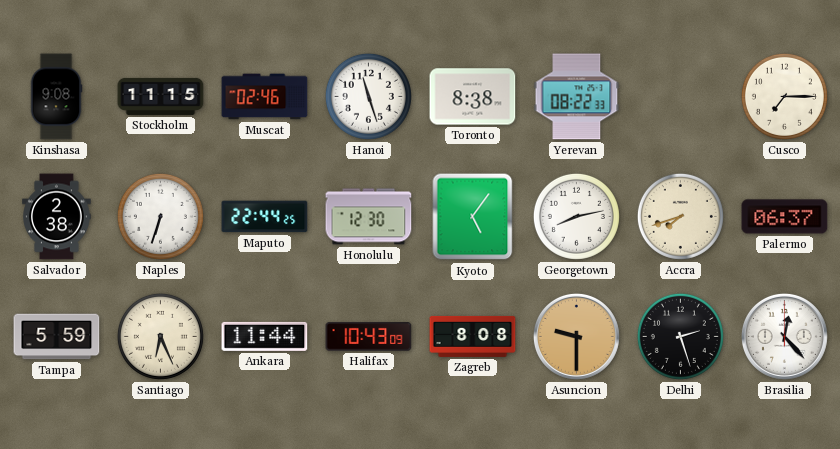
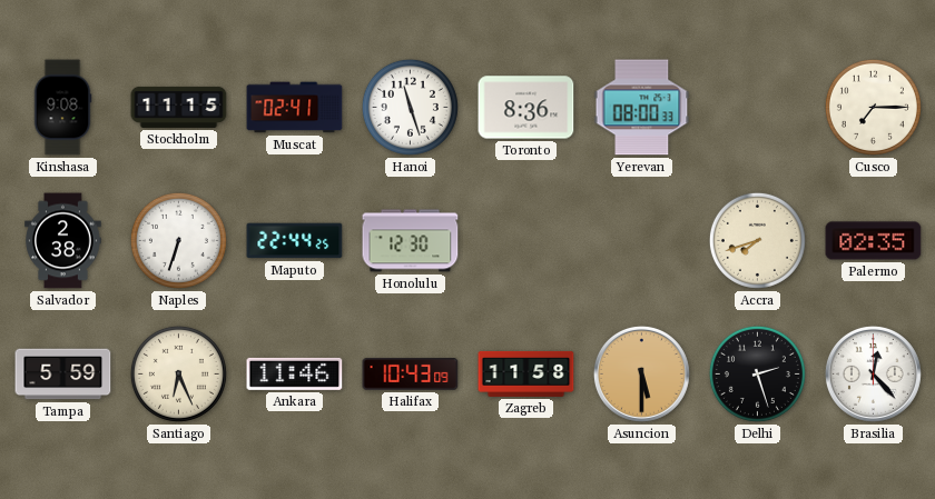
Muscat: 02:46 -> 02:41 (295, 108)
Toronto: 8:38 -> 8:36 (526, 108)
Yerevan: 08:22 -> 08:00 (642, 108)
Kyoto: 5:06 -> none (473, 217)
Georgetown: 8:13 -> none (576, 216)
Palermo: 06:37 -> 02:35 (874, 241)
Ankara: 11:44 -> 11:46 (295, 373)
Zagreb: 8:08 -> 11:58 (526, 373)
Asuncion: 9:30 -> 5:30 (641, 373)
